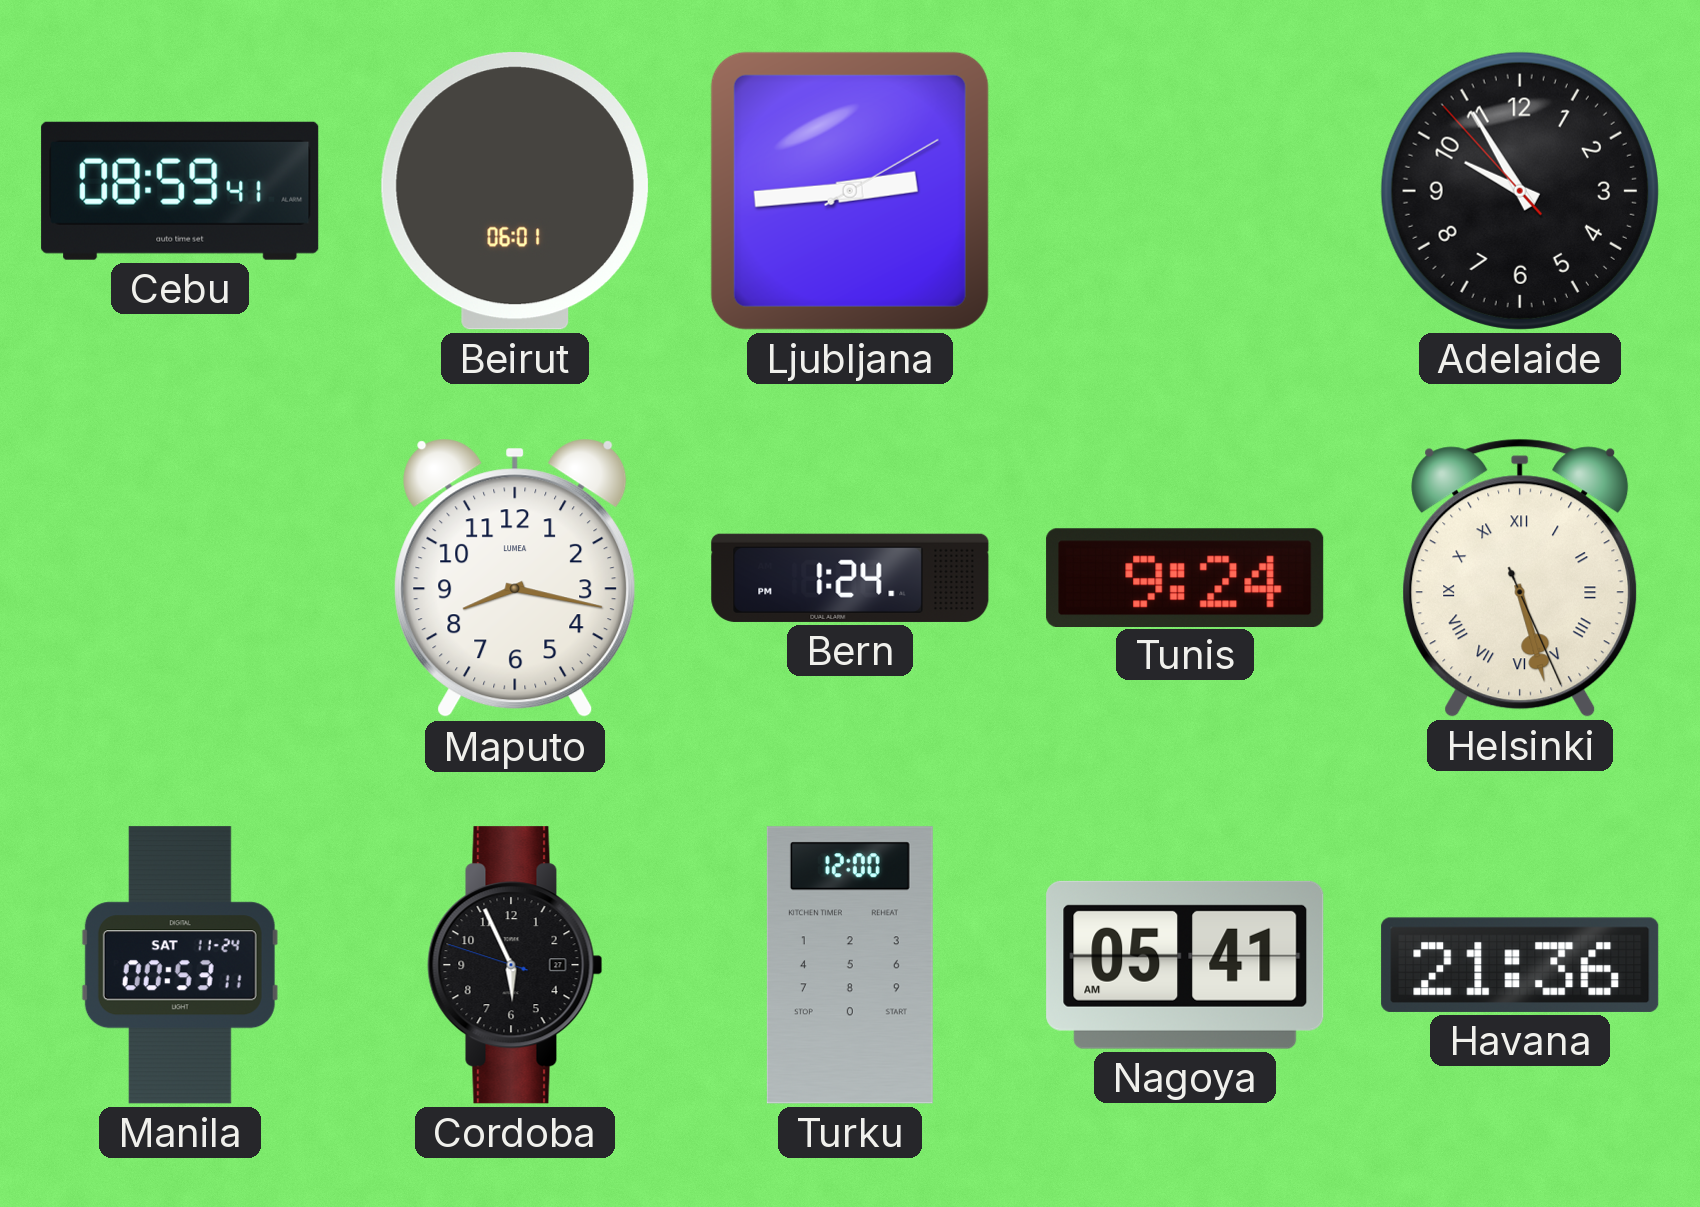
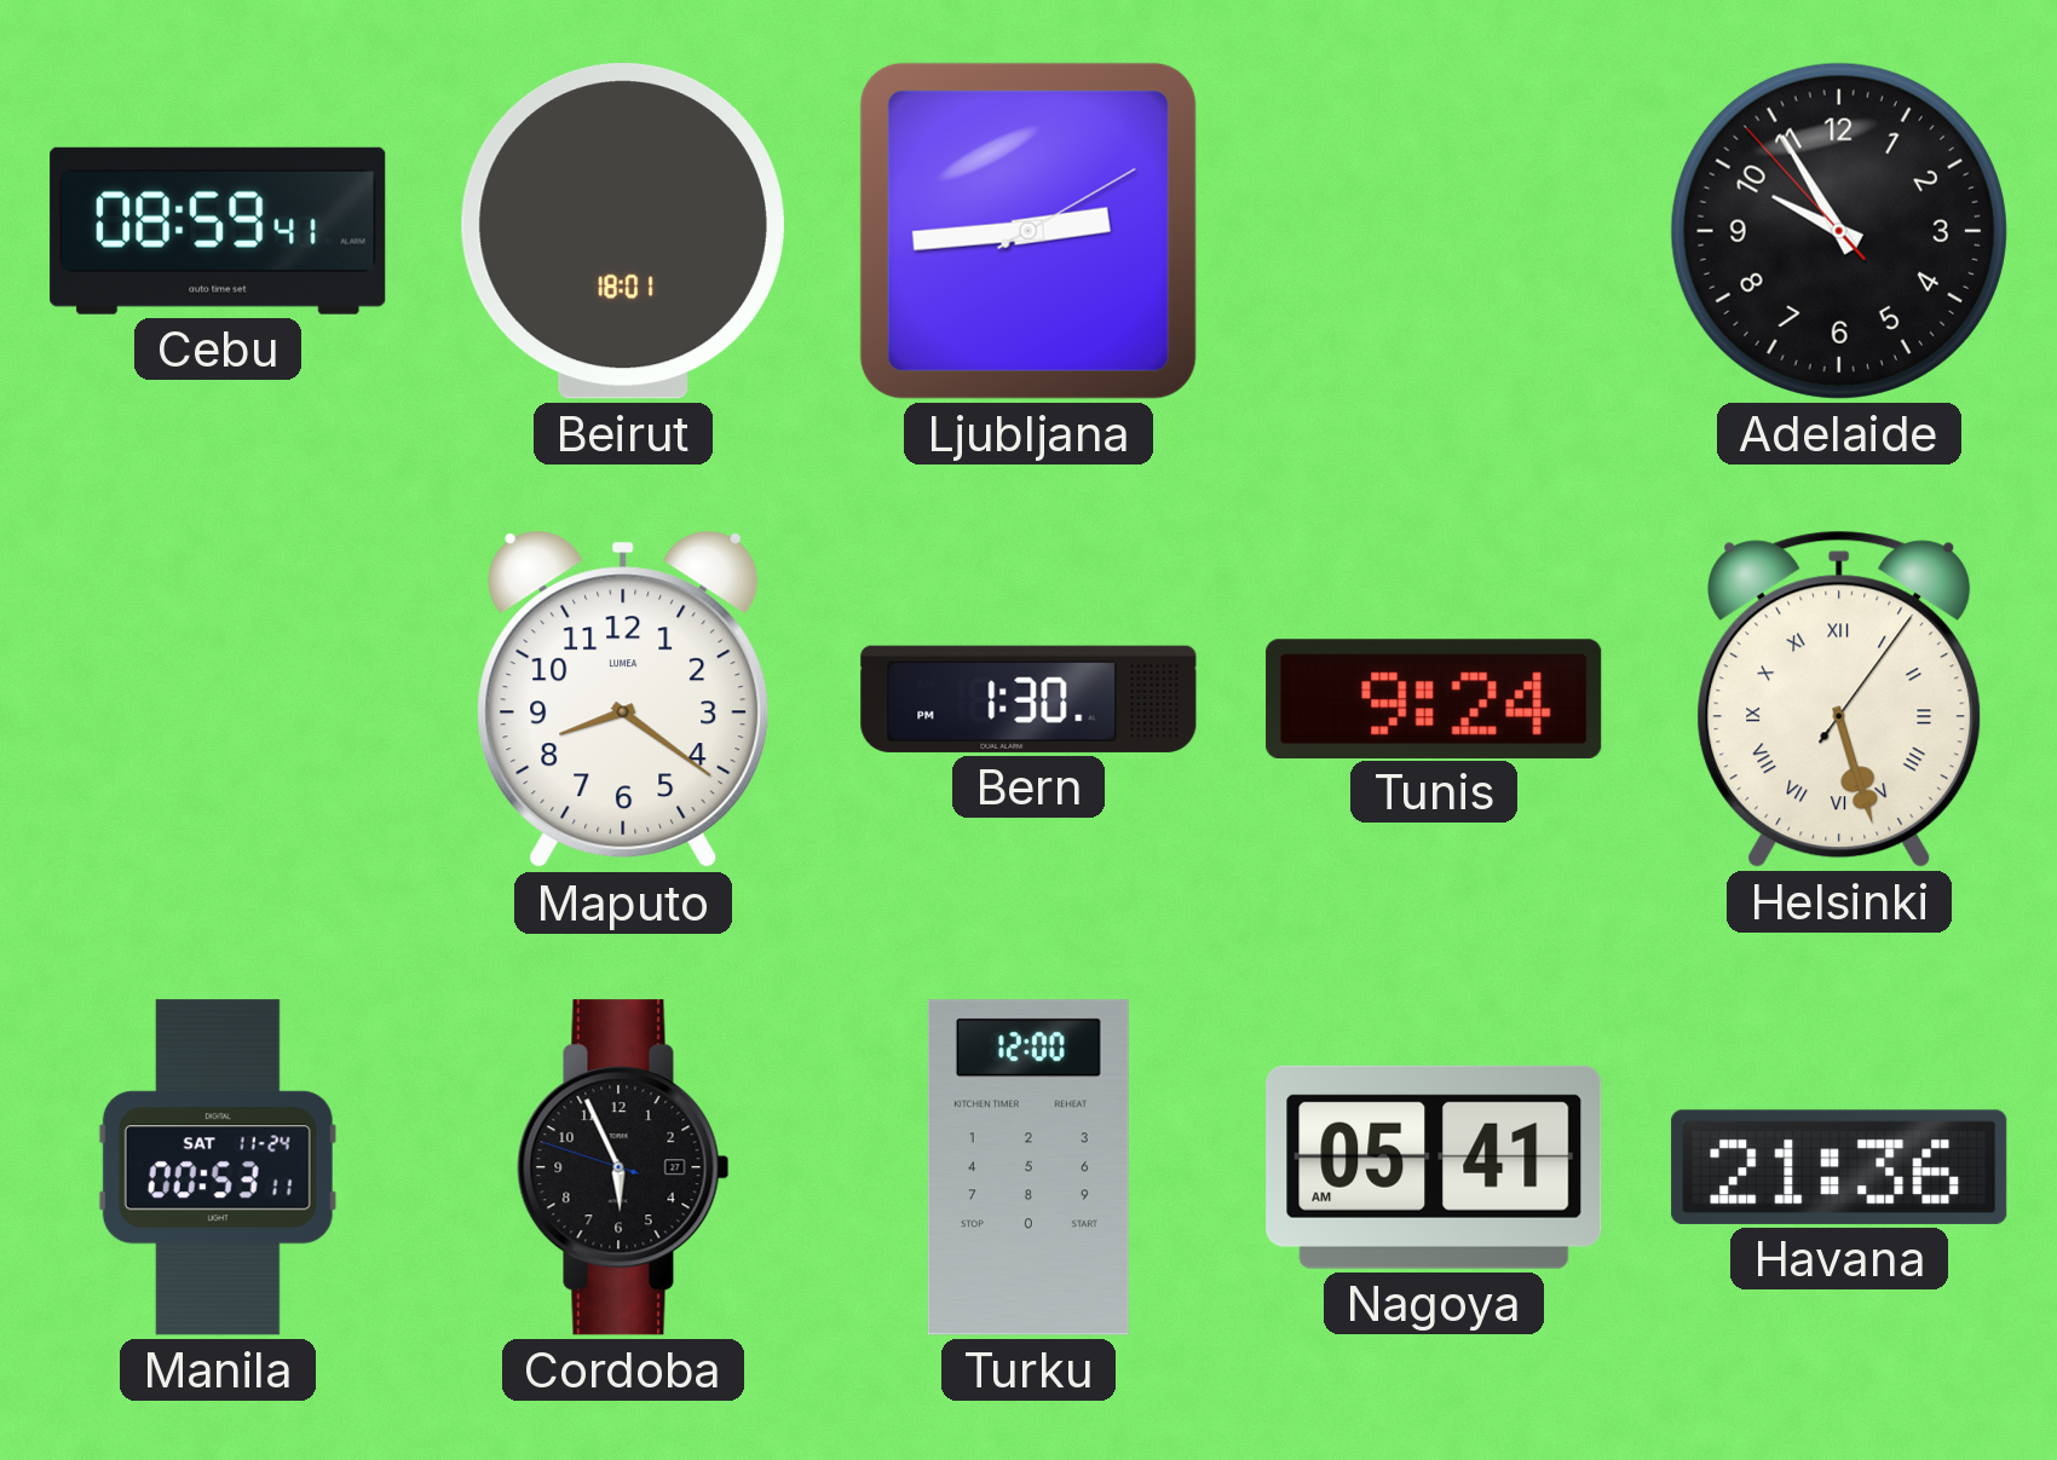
Beirut: 06:01 -> 18:01 (623, 231)
Maputo: 8:17 -> 8:21 (623, 699)
Bern: 1:24 -> 1:30 (1028, 699)
Helsinki: 5:27:26 -> 5:27:06 (1839, 699)
